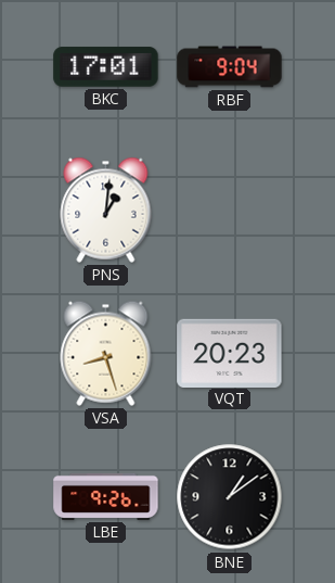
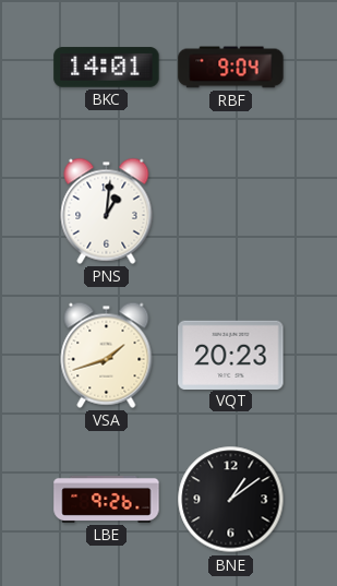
BKC: 17:01 -> 14:01 (107, 68)
VSA: 8:27 -> 1:42 (107, 355)
